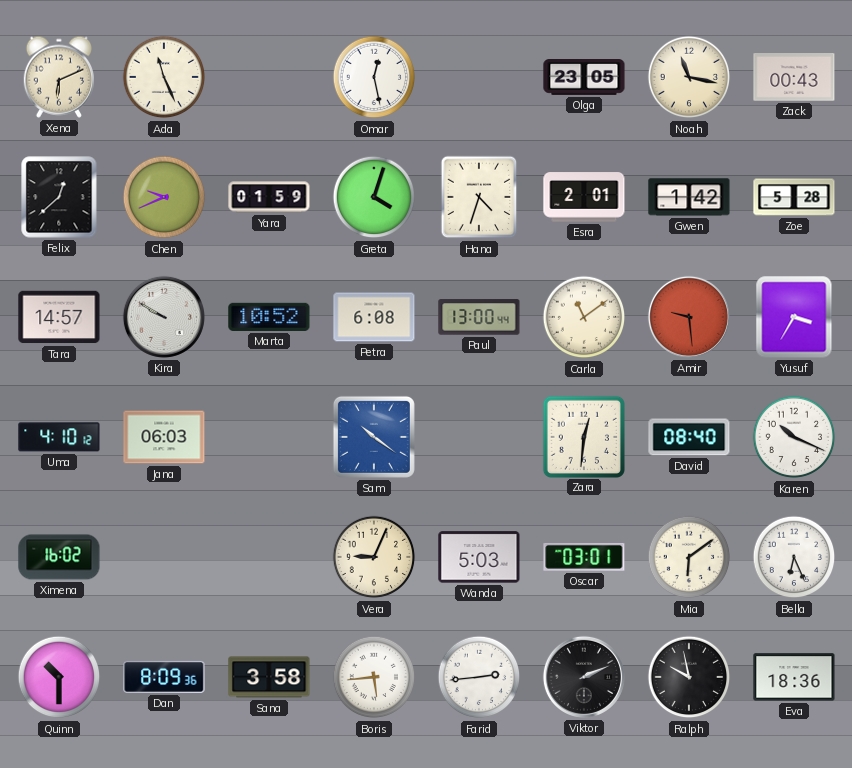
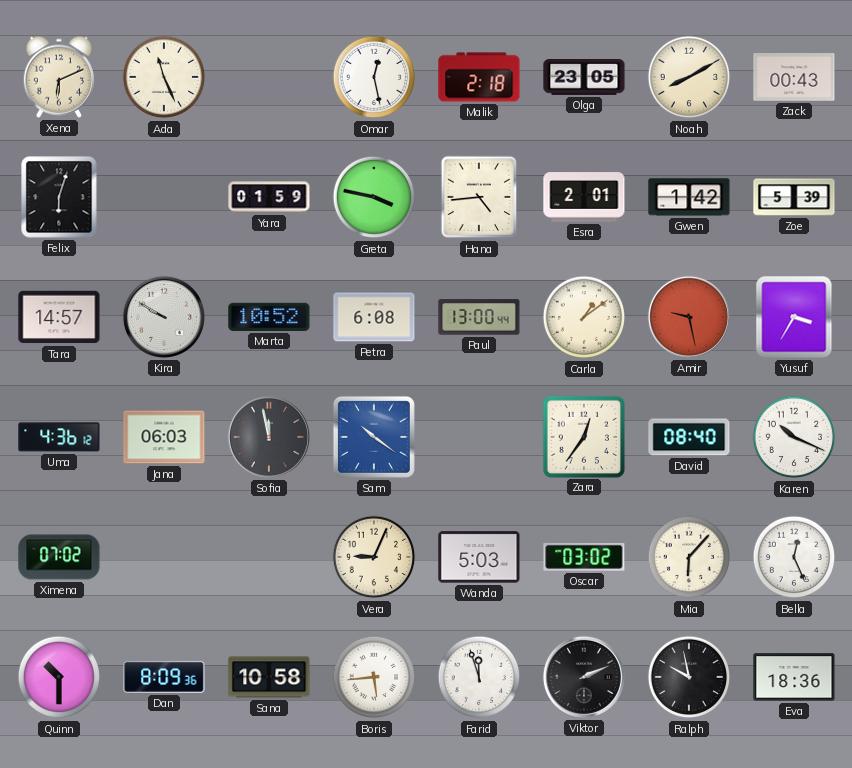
Malik: none -> 2:18 (479, 77)
Noah: 11:17 -> 8:10 (689, 77)
Felix: 12:38 -> 6:03 (59, 197)
Chen: 9:41 -> none (164, 197)
Greta: 4:03 -> 3:47 (374, 197)
Hana: 4:33 -> 4:44 (479, 197)
Zoe: 5:28 -> 5:39 (794, 197)
Carla: 11:09 -> 1:09 (584, 317)
Amir: 9:29 -> 9:28 (689, 317)
Uma: 4:10 -> 4:36 (59, 437)
Sofia: none -> 11:58 (269, 437)
Zara: 12:31 -> 12:36 (583, 436)
Ximena: 16:02 -> 07:02 (59, 557)
Oscar: 03:01 -> 03:02 (584, 557)
Mia: 6:09 -> 6:07 (689, 557)
Bella: 6:26 -> 12:26 (794, 557)
Sana: 3:58 -> 10:58 (269, 677)
Farid: 2:44 -> 11:57 (479, 677)
